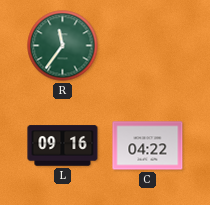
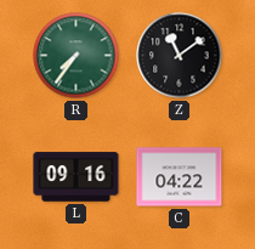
R: 11:36 -> 7:36 (76, 56)
Z: none -> 11:09 (180, 56)
